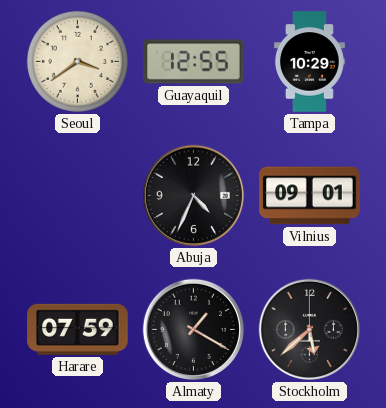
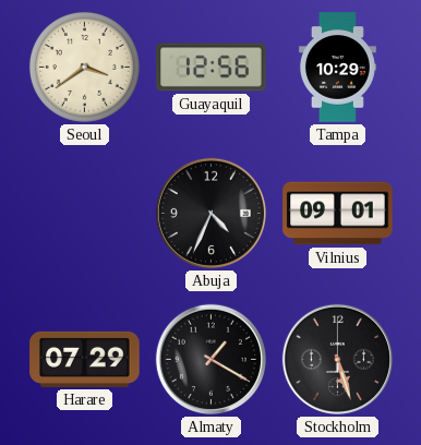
Guayaquil: 12:55 -> 12:56 (212, 68)
Harare: 07:59 -> 07:29 (85, 359)
Stockholm: 5:38 -> 5:27 (337, 359)
